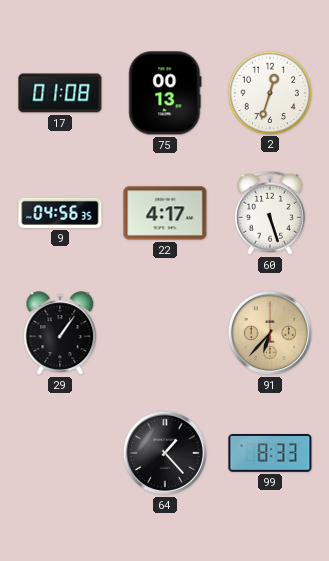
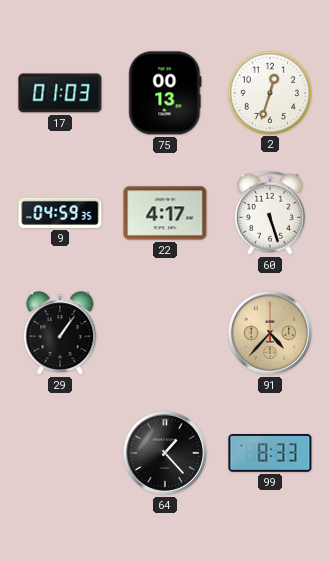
17: 01:08 -> 01:03 (60, 93)
9: 04:56 -> 04:59 (60, 213)
91: 6:37 -> 4:37 (270, 333)
